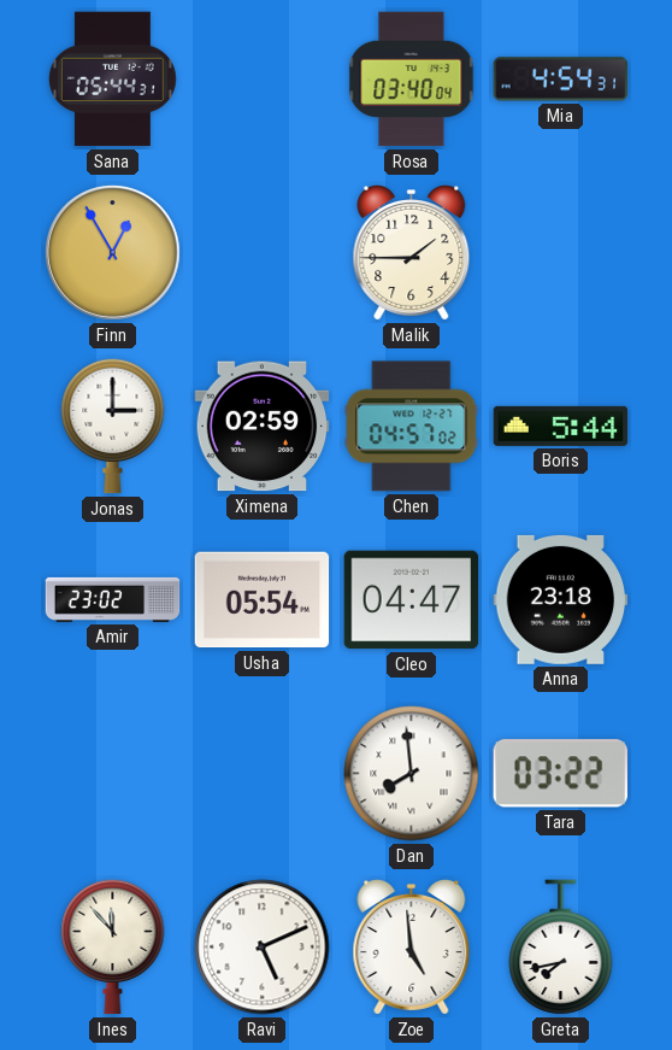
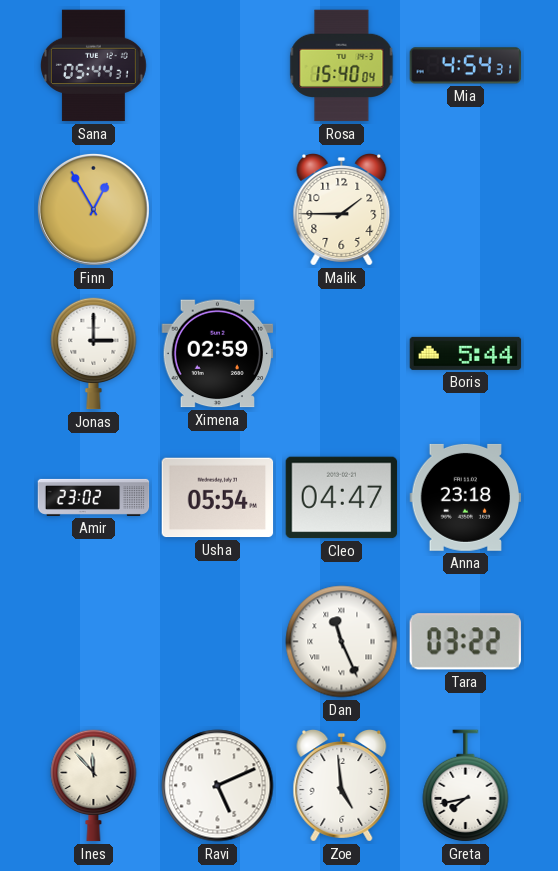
Rosa: 03:40 -> 15:40 (342, 66)
Chen: 04:57 -> none (412, 427)
Dan: 7:59 -> 11:26 (342, 642)
